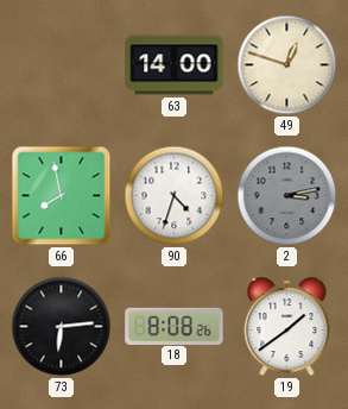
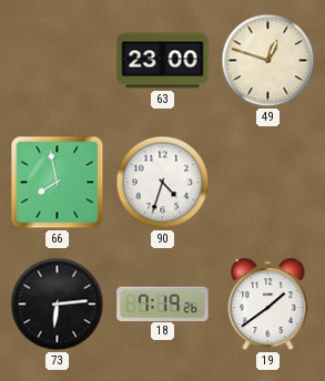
63: 14:00 -> 23:00 (163, 61)
2: 3:13 -> none (287, 196)
18: 8:08 -> 7:19 (163, 303)
